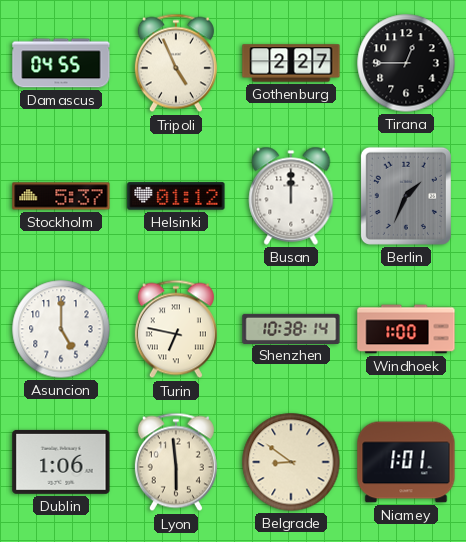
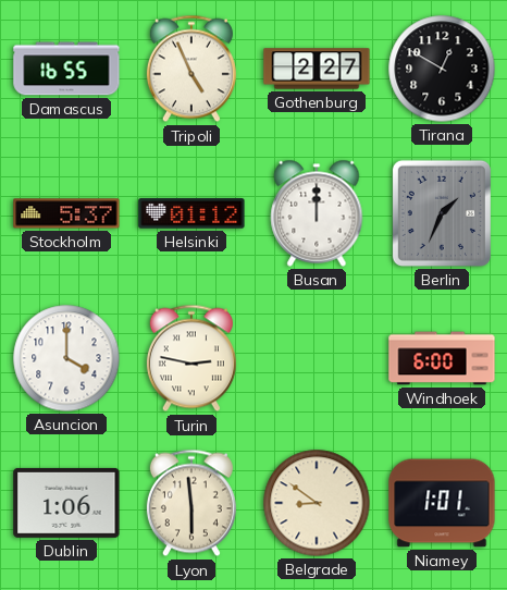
Damascus: 04:55 -> 16:55 (66, 69)
Tirana: 12:45 -> 12:50 (442, 69)
Asuncion: 5:00 -> 4:00 (66, 358)
Turin: 6:47 -> 2:47 (191, 358)
Shenzhen: 10:38 -> none (291, 328)
Windhoek: 1:00 -> 6:00 (442, 358)
